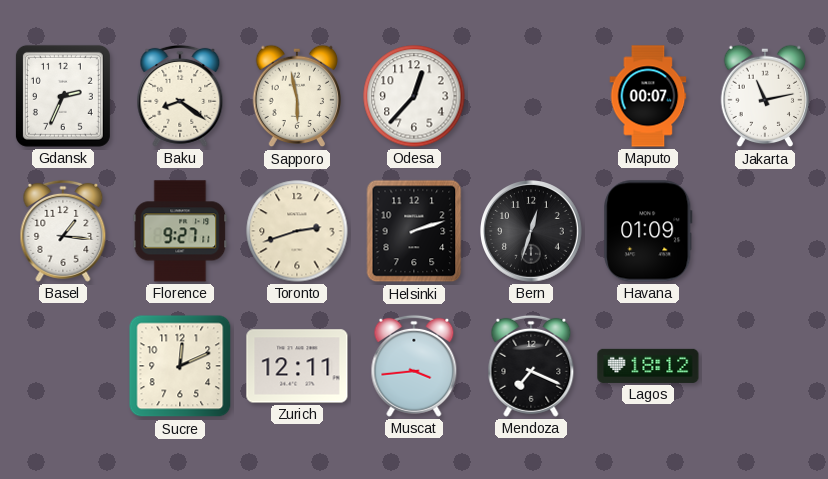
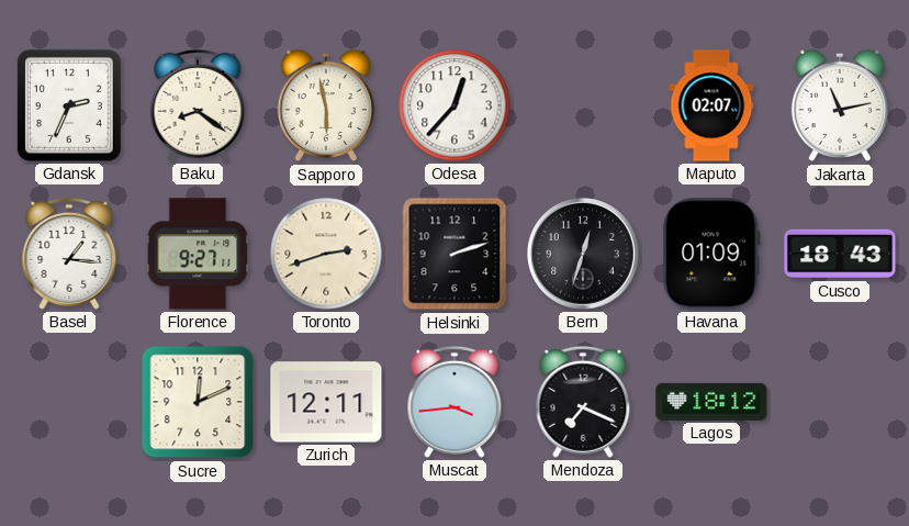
Maputo: 00:07 -> 02:07 (711, 105)
Cusco: none -> 18:43 (840, 254)
